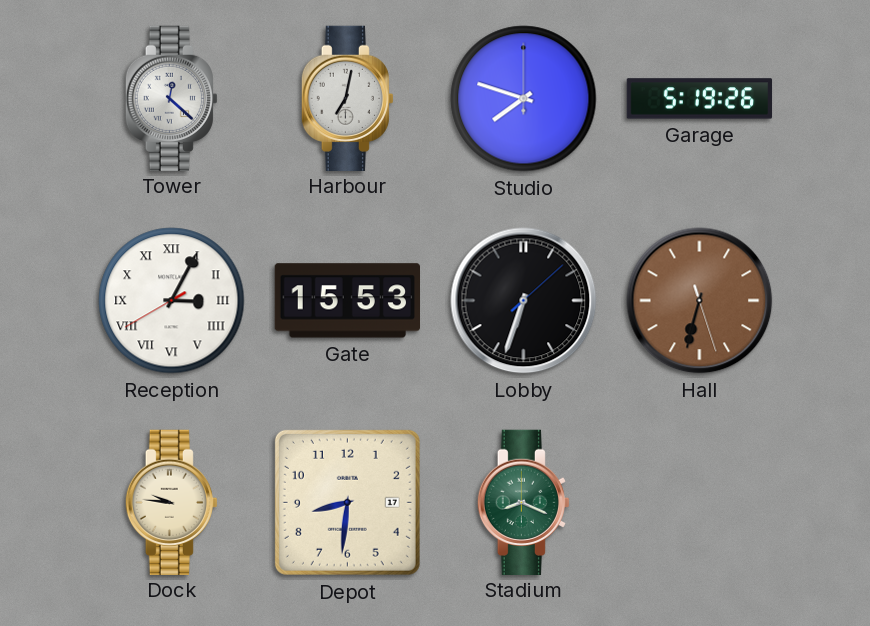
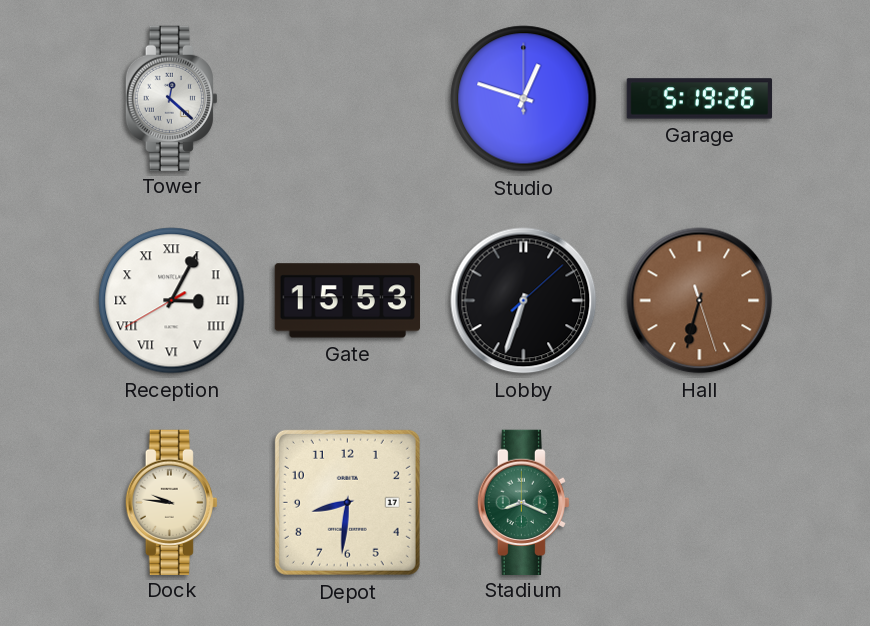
Harbour: 7:02 -> none (347, 98)
Studio: 7:48 -> 12:48 (524, 99)
